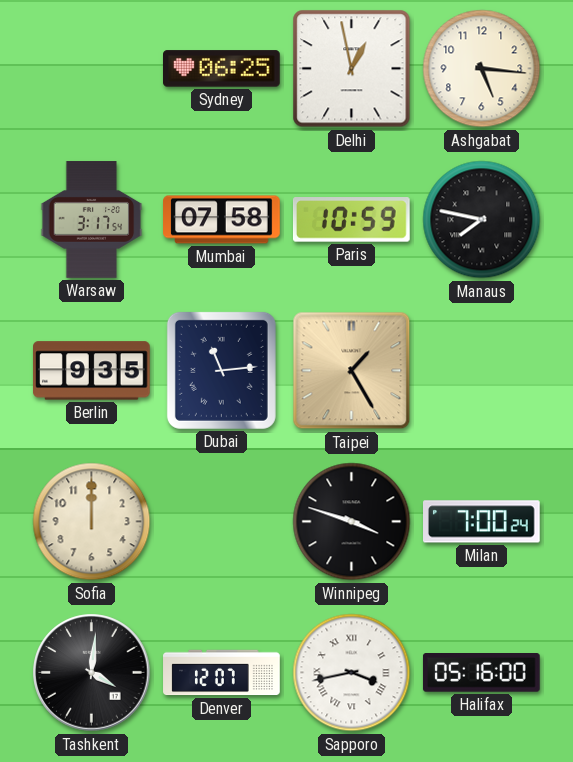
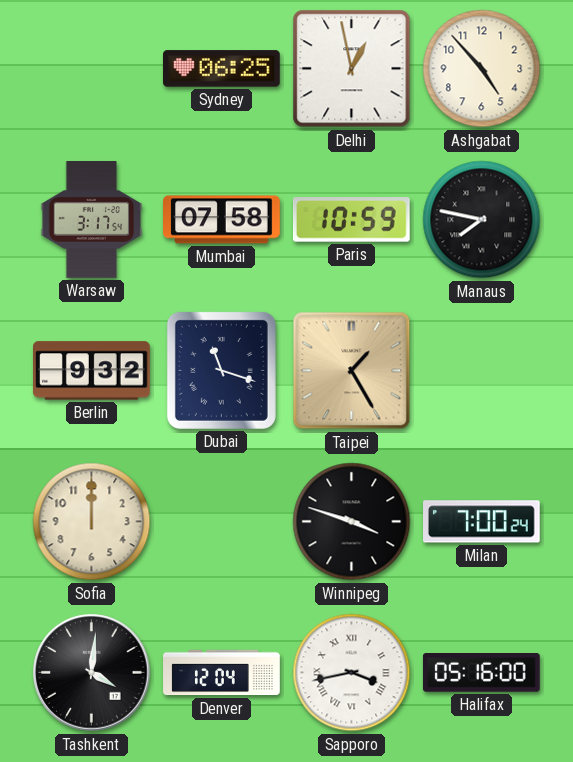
Ashgabat: 5:16 -> 4:53 (482, 69)
Berlin: 9:35 -> 9:32 (92, 371)
Dubai: 11:14 -> 11:18 (221, 370)
Denver: 12:07 -> 12:04 (222, 673)
